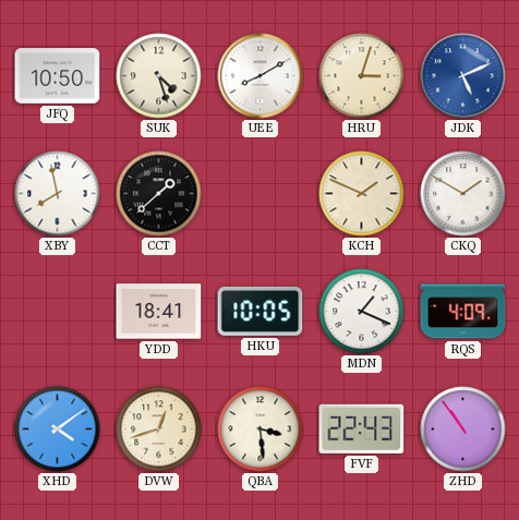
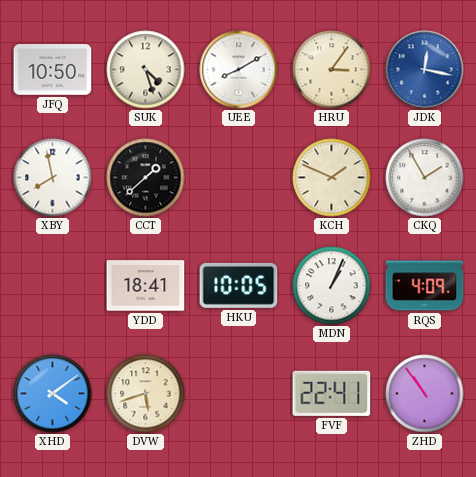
HRU: 3:03 -> 3:06 (332, 70)
JDK: 5:11 -> 12:17 (425, 70)
CKQ: 1:50 -> 1:55 (425, 178)
MDN: 1:19 -> 1:04 (332, 286)
DVW: 12:42 -> 5:42 (146, 394)
QBA: 3:29 -> none (261, 430)
FVF: 22:43 -> 22:41 (332, 393)
